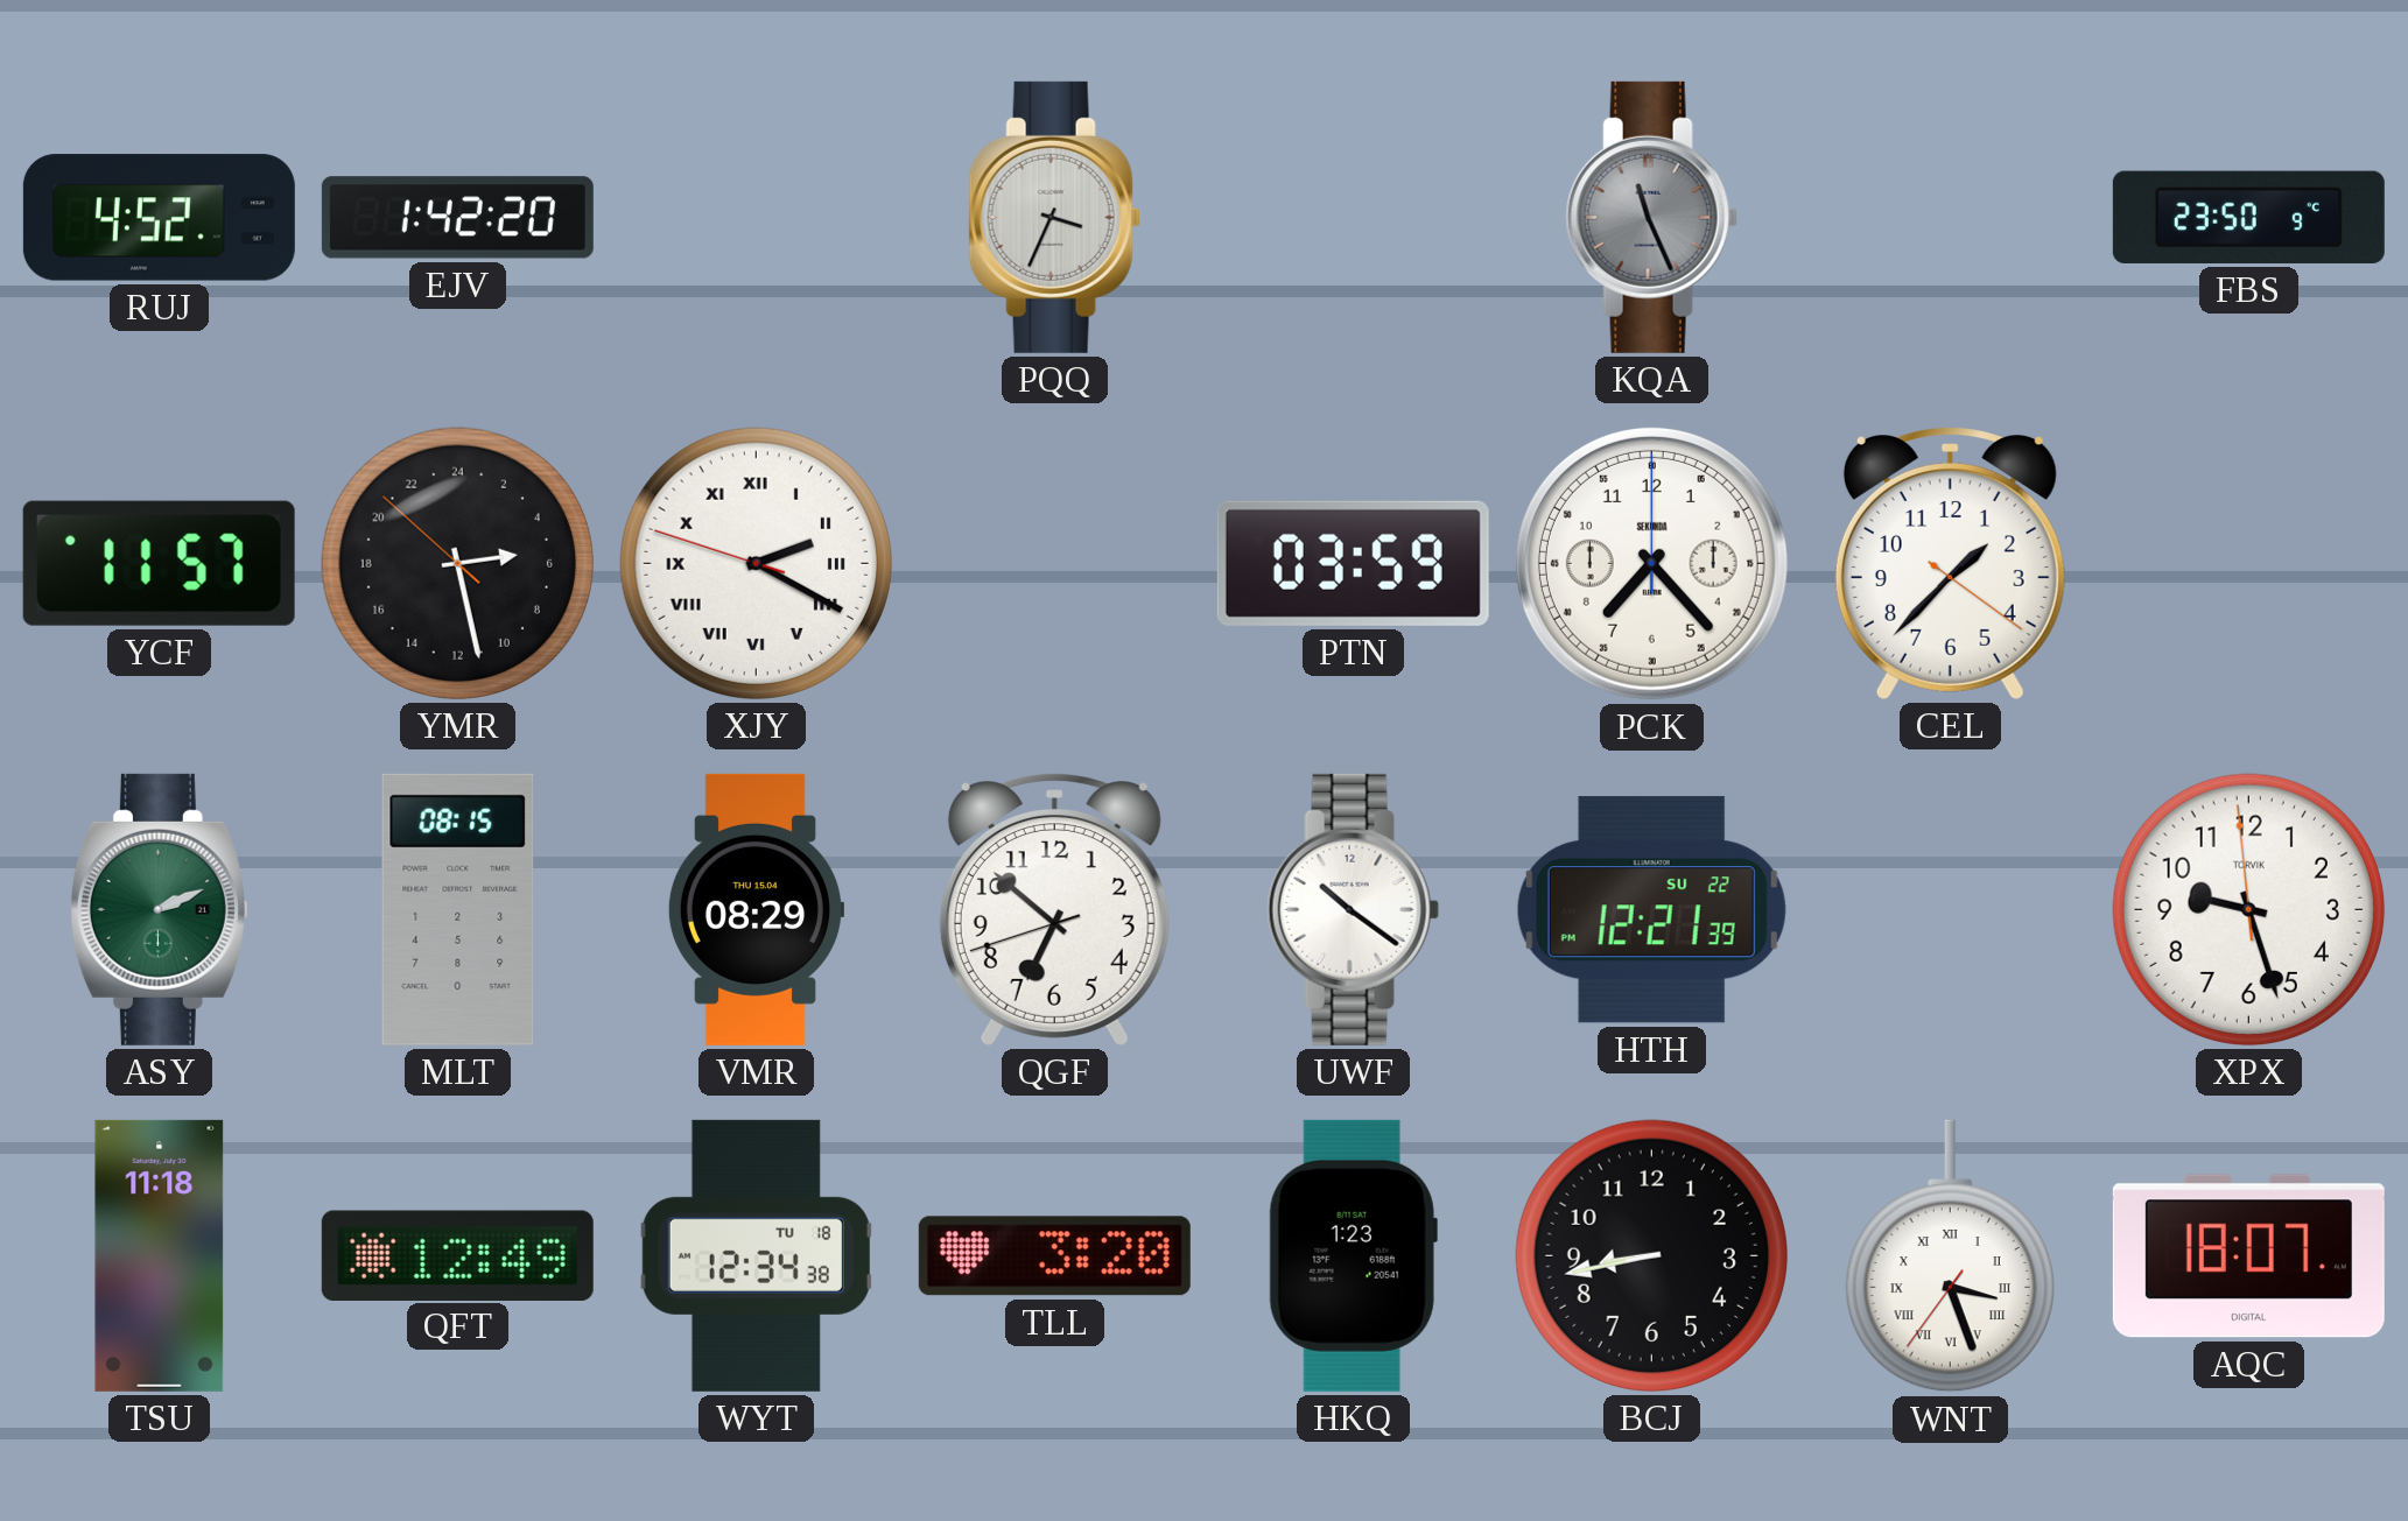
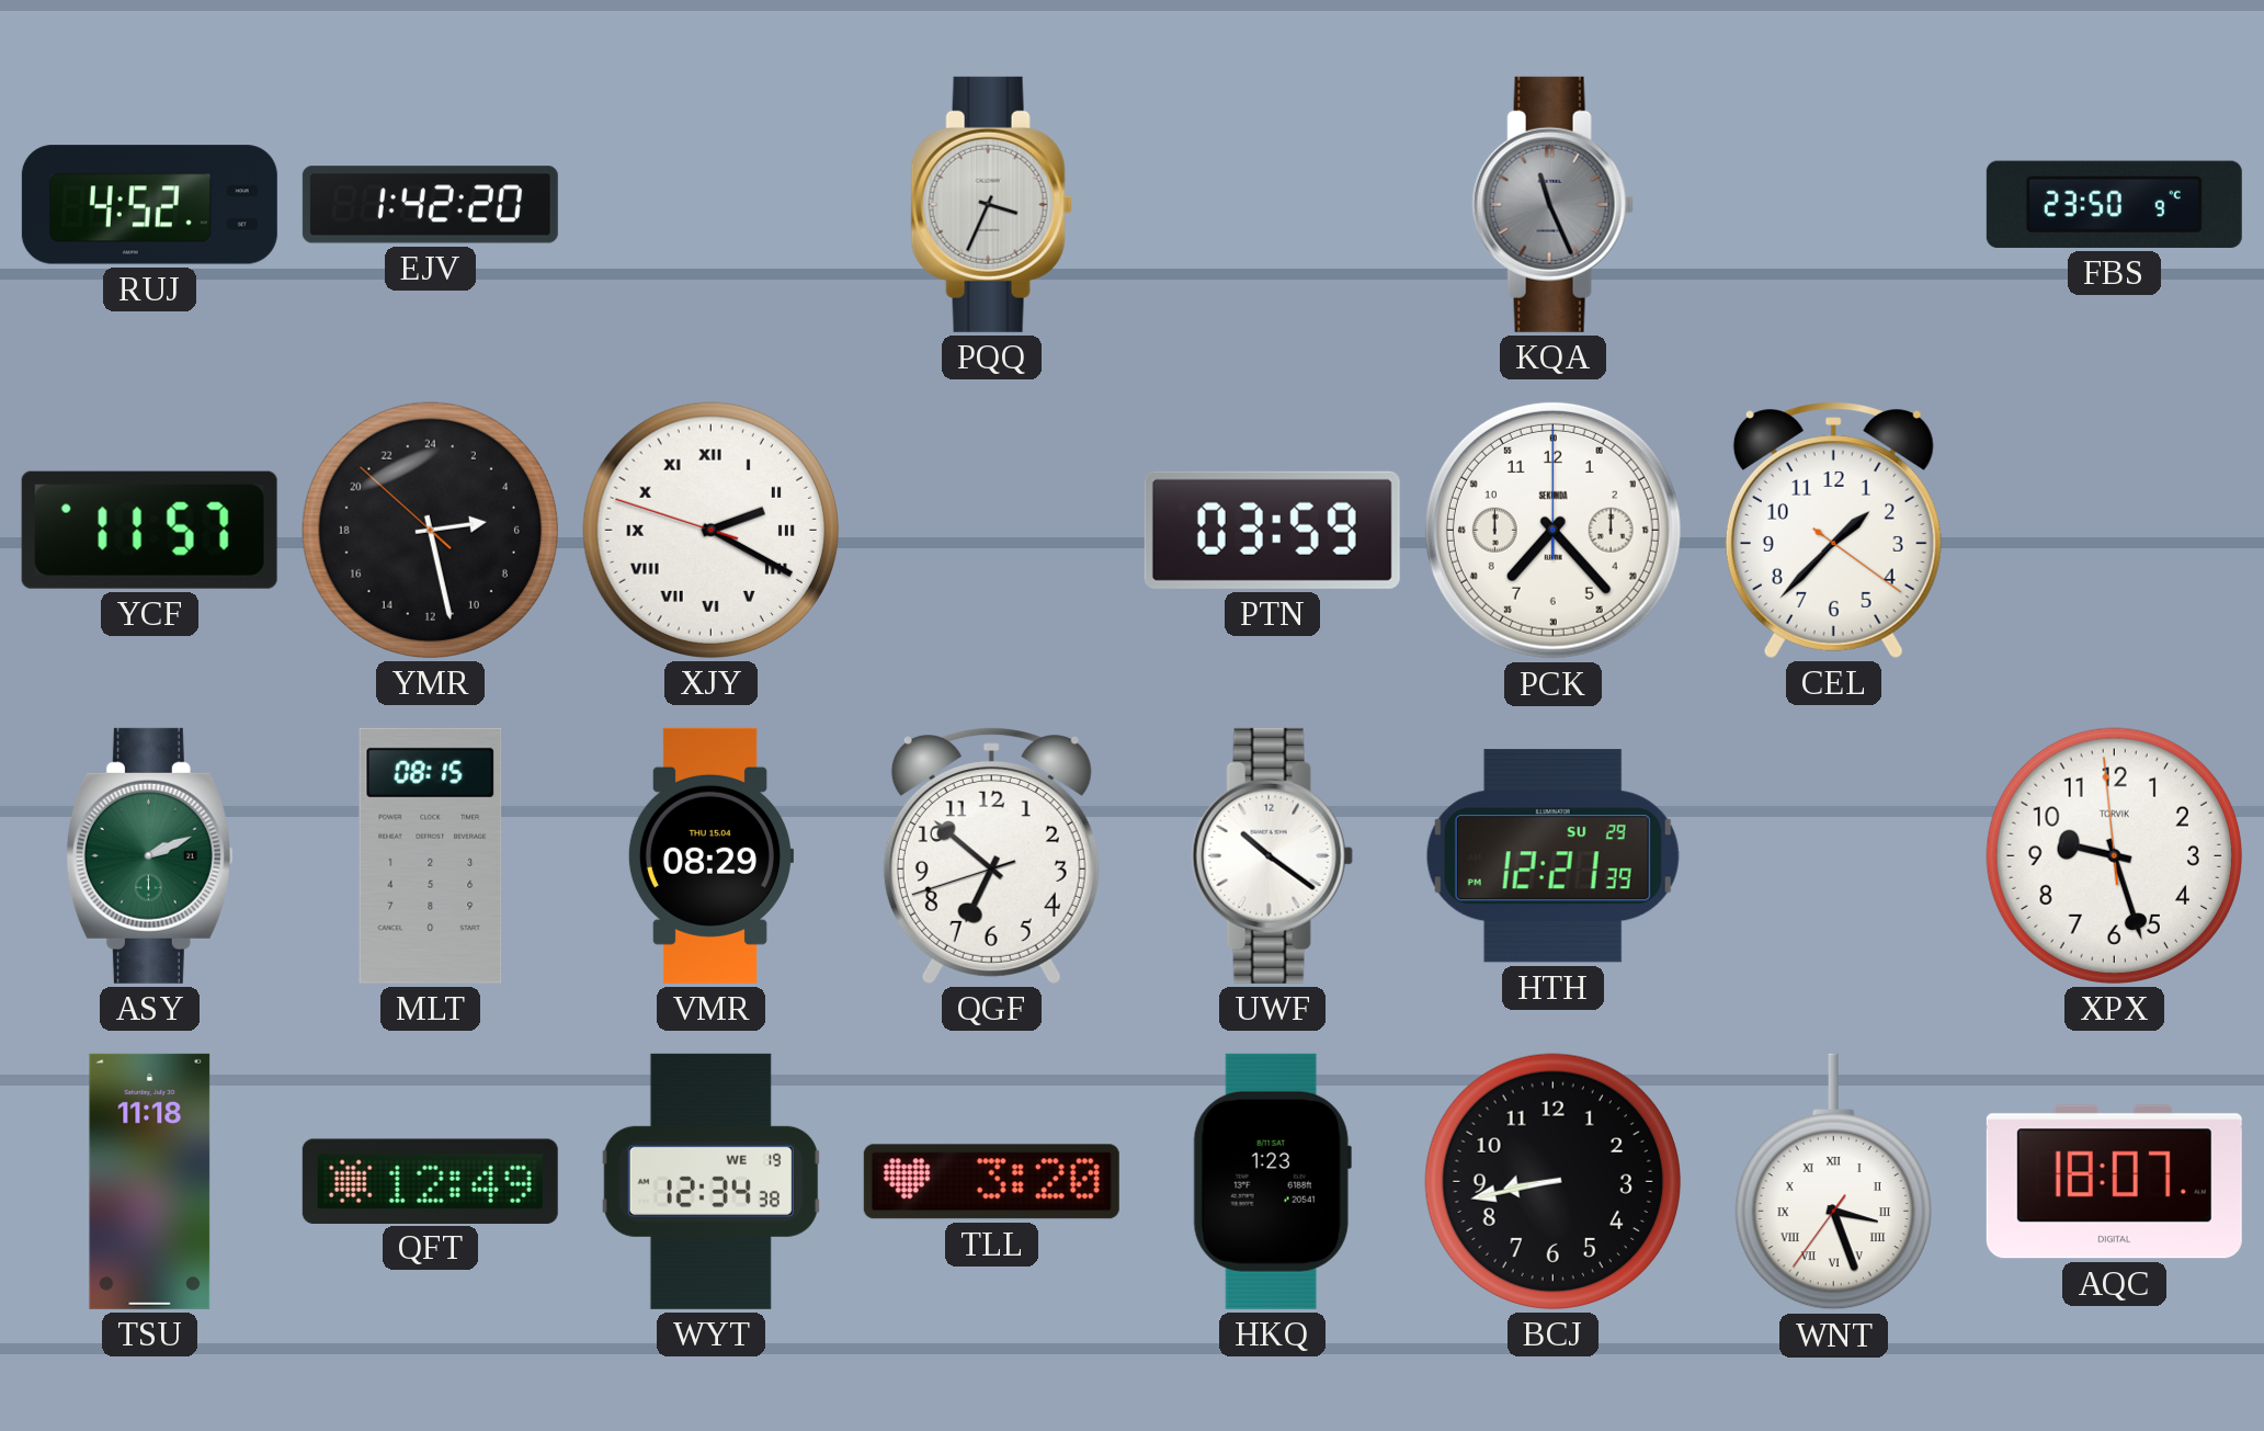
HTH date: SU 22 -> SU 29 (1552, 856)
WYT date: TU 18 -> WE 19 (710, 1181)
